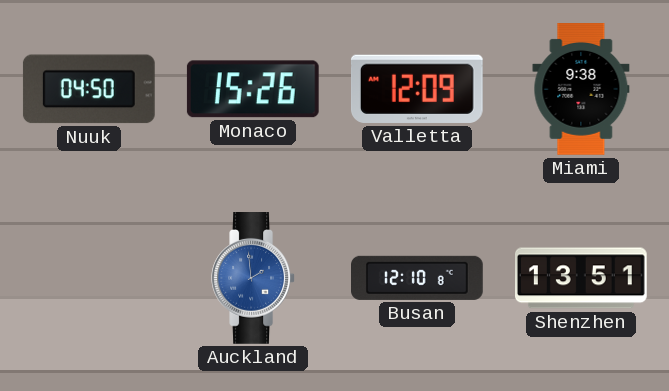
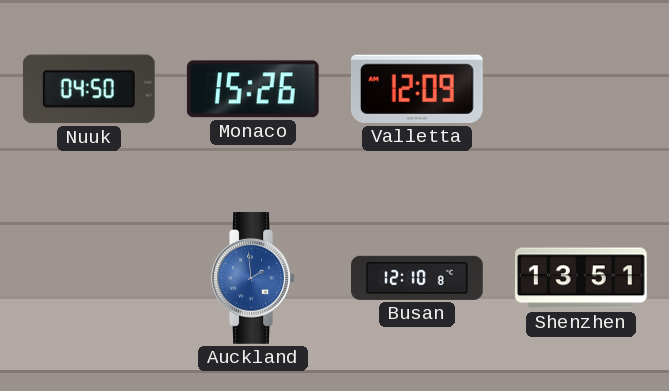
Miami: 9:38 -> none (581, 90)
